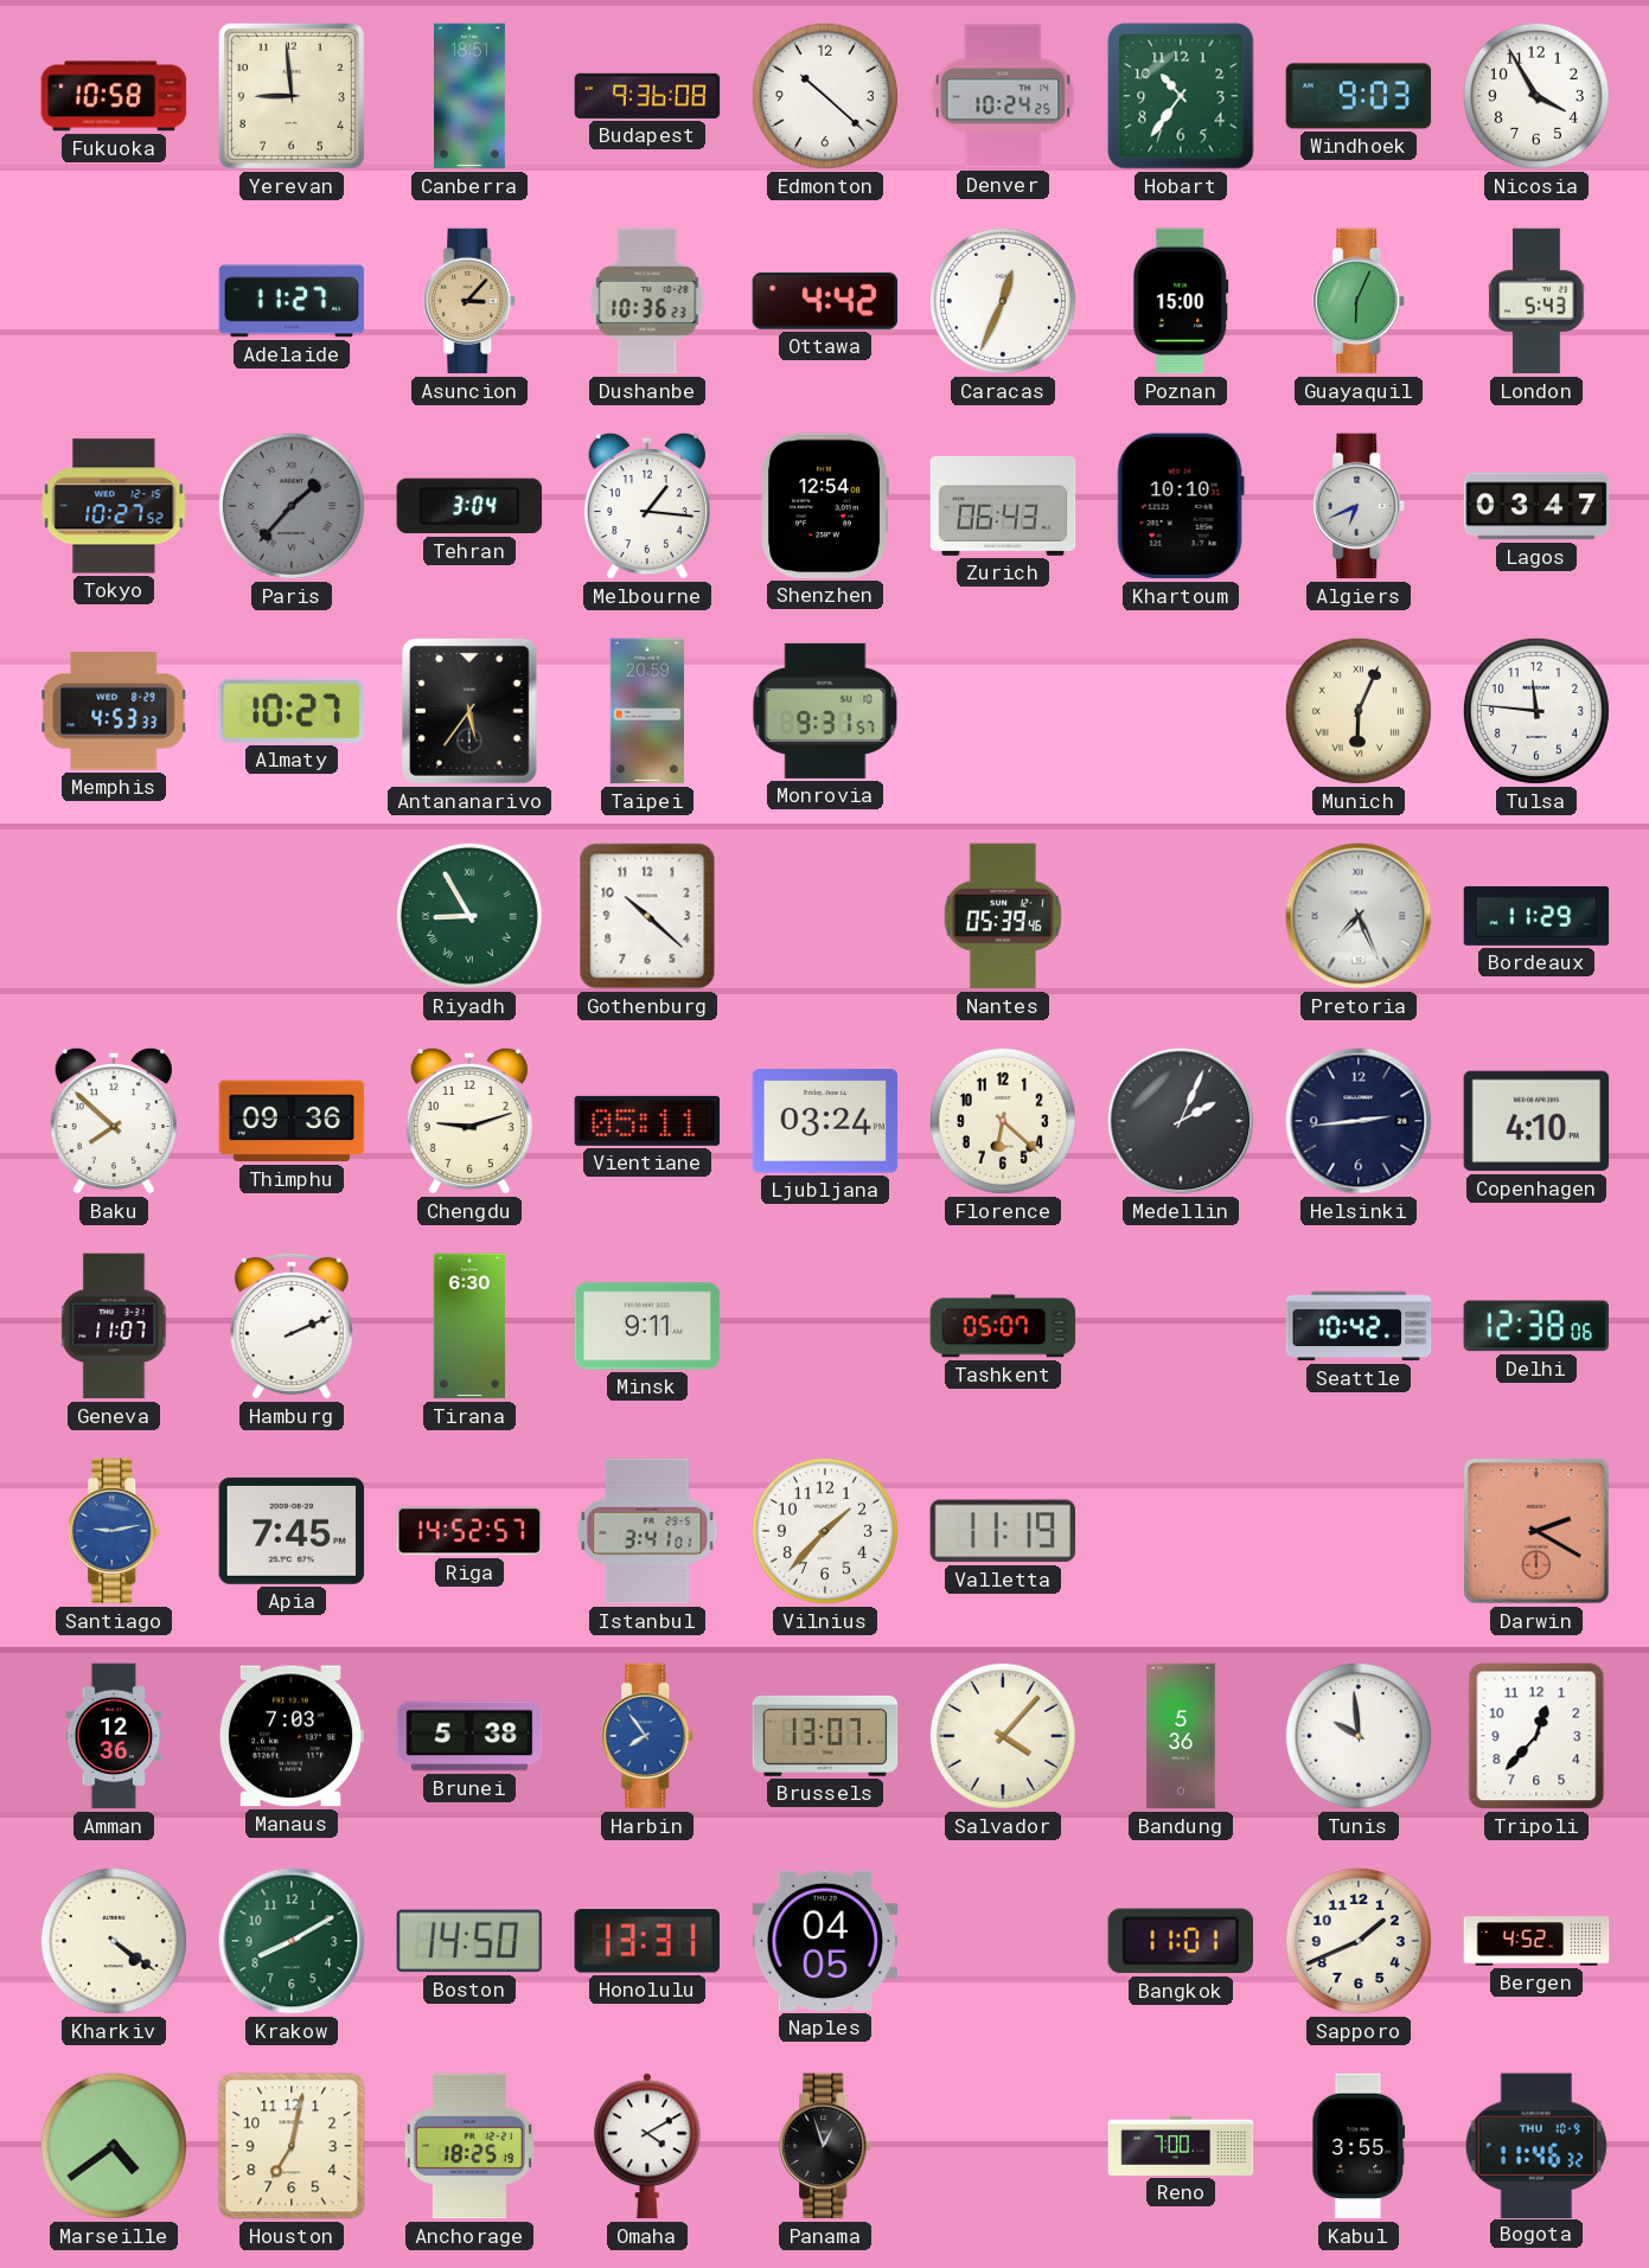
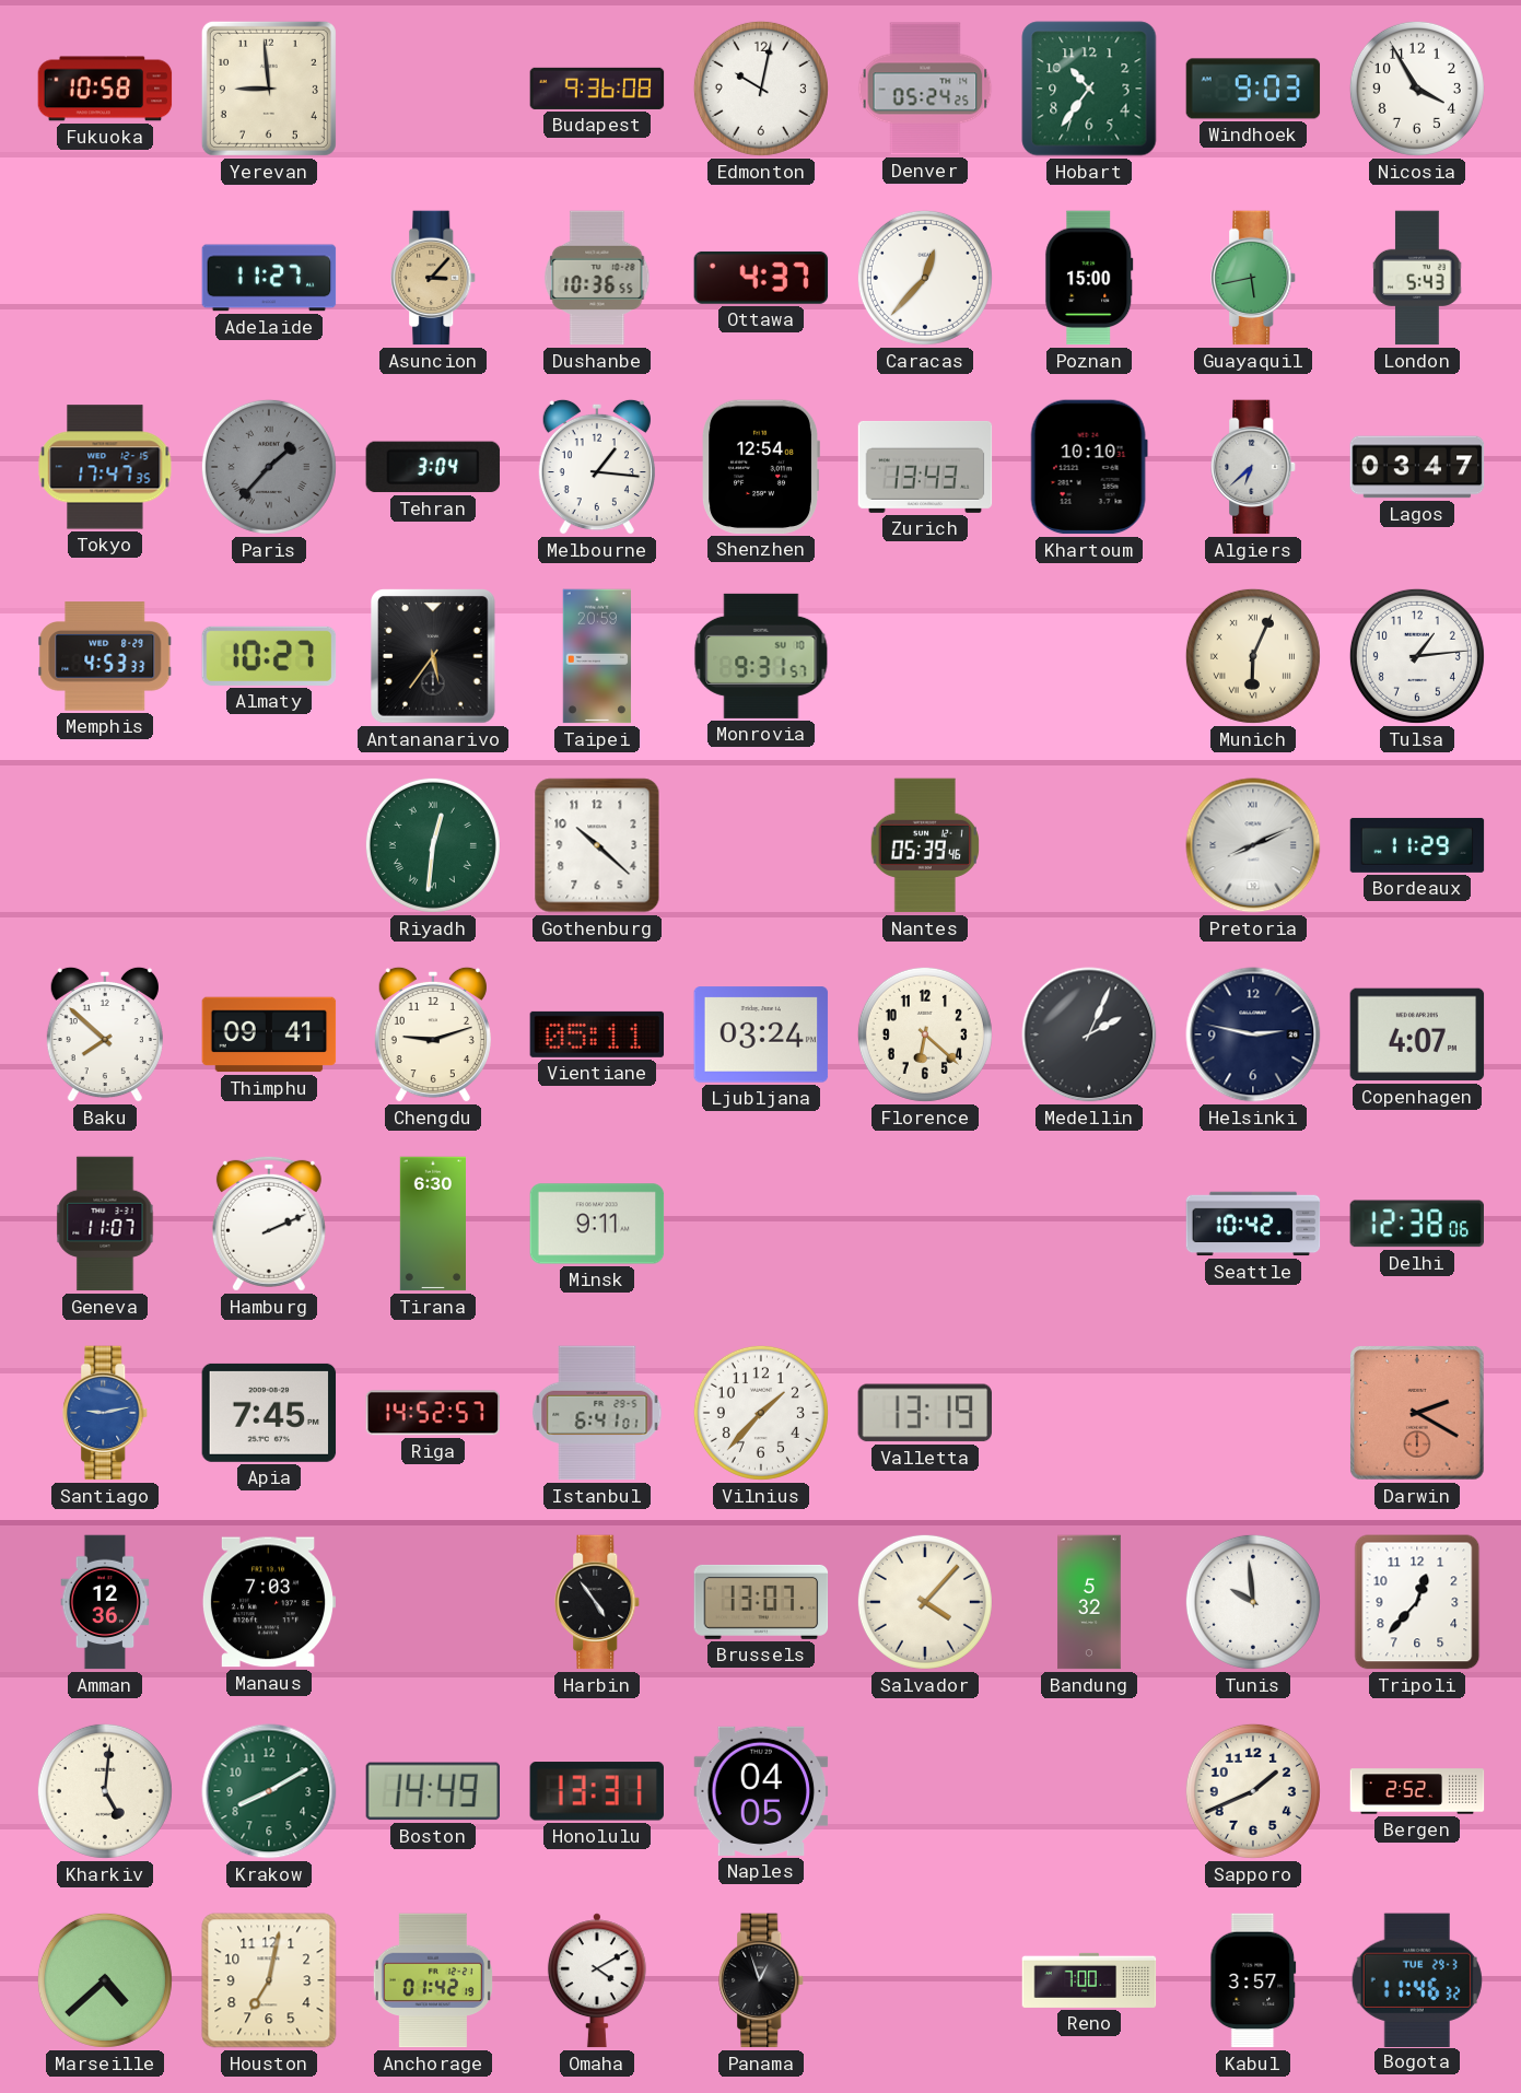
Canberra: 18:51 -> none (471, 96)
Edmonton: 10:22 -> 10:02 (761, 89)
Denver: 10:24 -> 05:24 (925, 89)
Dushanbe: 10:36:23 -> 10:36:55 (597, 278)
Ottawa: 4:42 -> 4:37 (761, 278)
Caracas: 12:34 -> 12:37 (925, 278)
Guayaquil: 6:04 -> 5:43 (1254, 278)
Tokyo: 10:27 -> 17:47 (105, 467)
Zurich: 06:43 -> 13:43 (925, 467)
Algiers: 6:41 -> 6:38 (1254, 467)
Tulsa: 11:46 -> 1:14 (1417, 656)
Riyadh: 8:55 -> 12:31 (433, 845)
Pretoria: 7:26 -> 8:11 (1253, 845)
Thimphu: 09:36 -> 09:41 (269, 1034)
Helsinki: 2:44 -> 2:47 (1253, 1034)
Copenhagen: 4:10 -> 4:07 (1417, 1034)
Tashkent: 05:07 -> none (1003, 1326)
Istanbul: 3:41 -> 6:41 (597, 1413)
Valletta: 11:19 -> 13:19 (925, 1413)
Brunei: 5:38 -> none (469, 1736)
Harbin: 7:54 -> 4:54 (598, 1602)
Harbin dial: blue -> black (598, 1602)
Bandung: 5:36 -> 5:32 (1089, 1602)
Kharkiv: 4:21 -> 5:01 (105, 1791)
Boston: 14:50 -> 14:49 (433, 1791)
Bangkok: 11:01 -> none (1180, 1941)
Bergen: 4:52 -> 2:52 (1417, 1791)
Marseille: 4:39 -> 4:38 (105, 1980)
Anchorage: 18:25 -> 01:42 (433, 1980)
Kabul: 3:55 -> 3:57 (1253, 1980)
Bogota date: THU 10-9 -> TUE 29-3 (1417, 1979)
